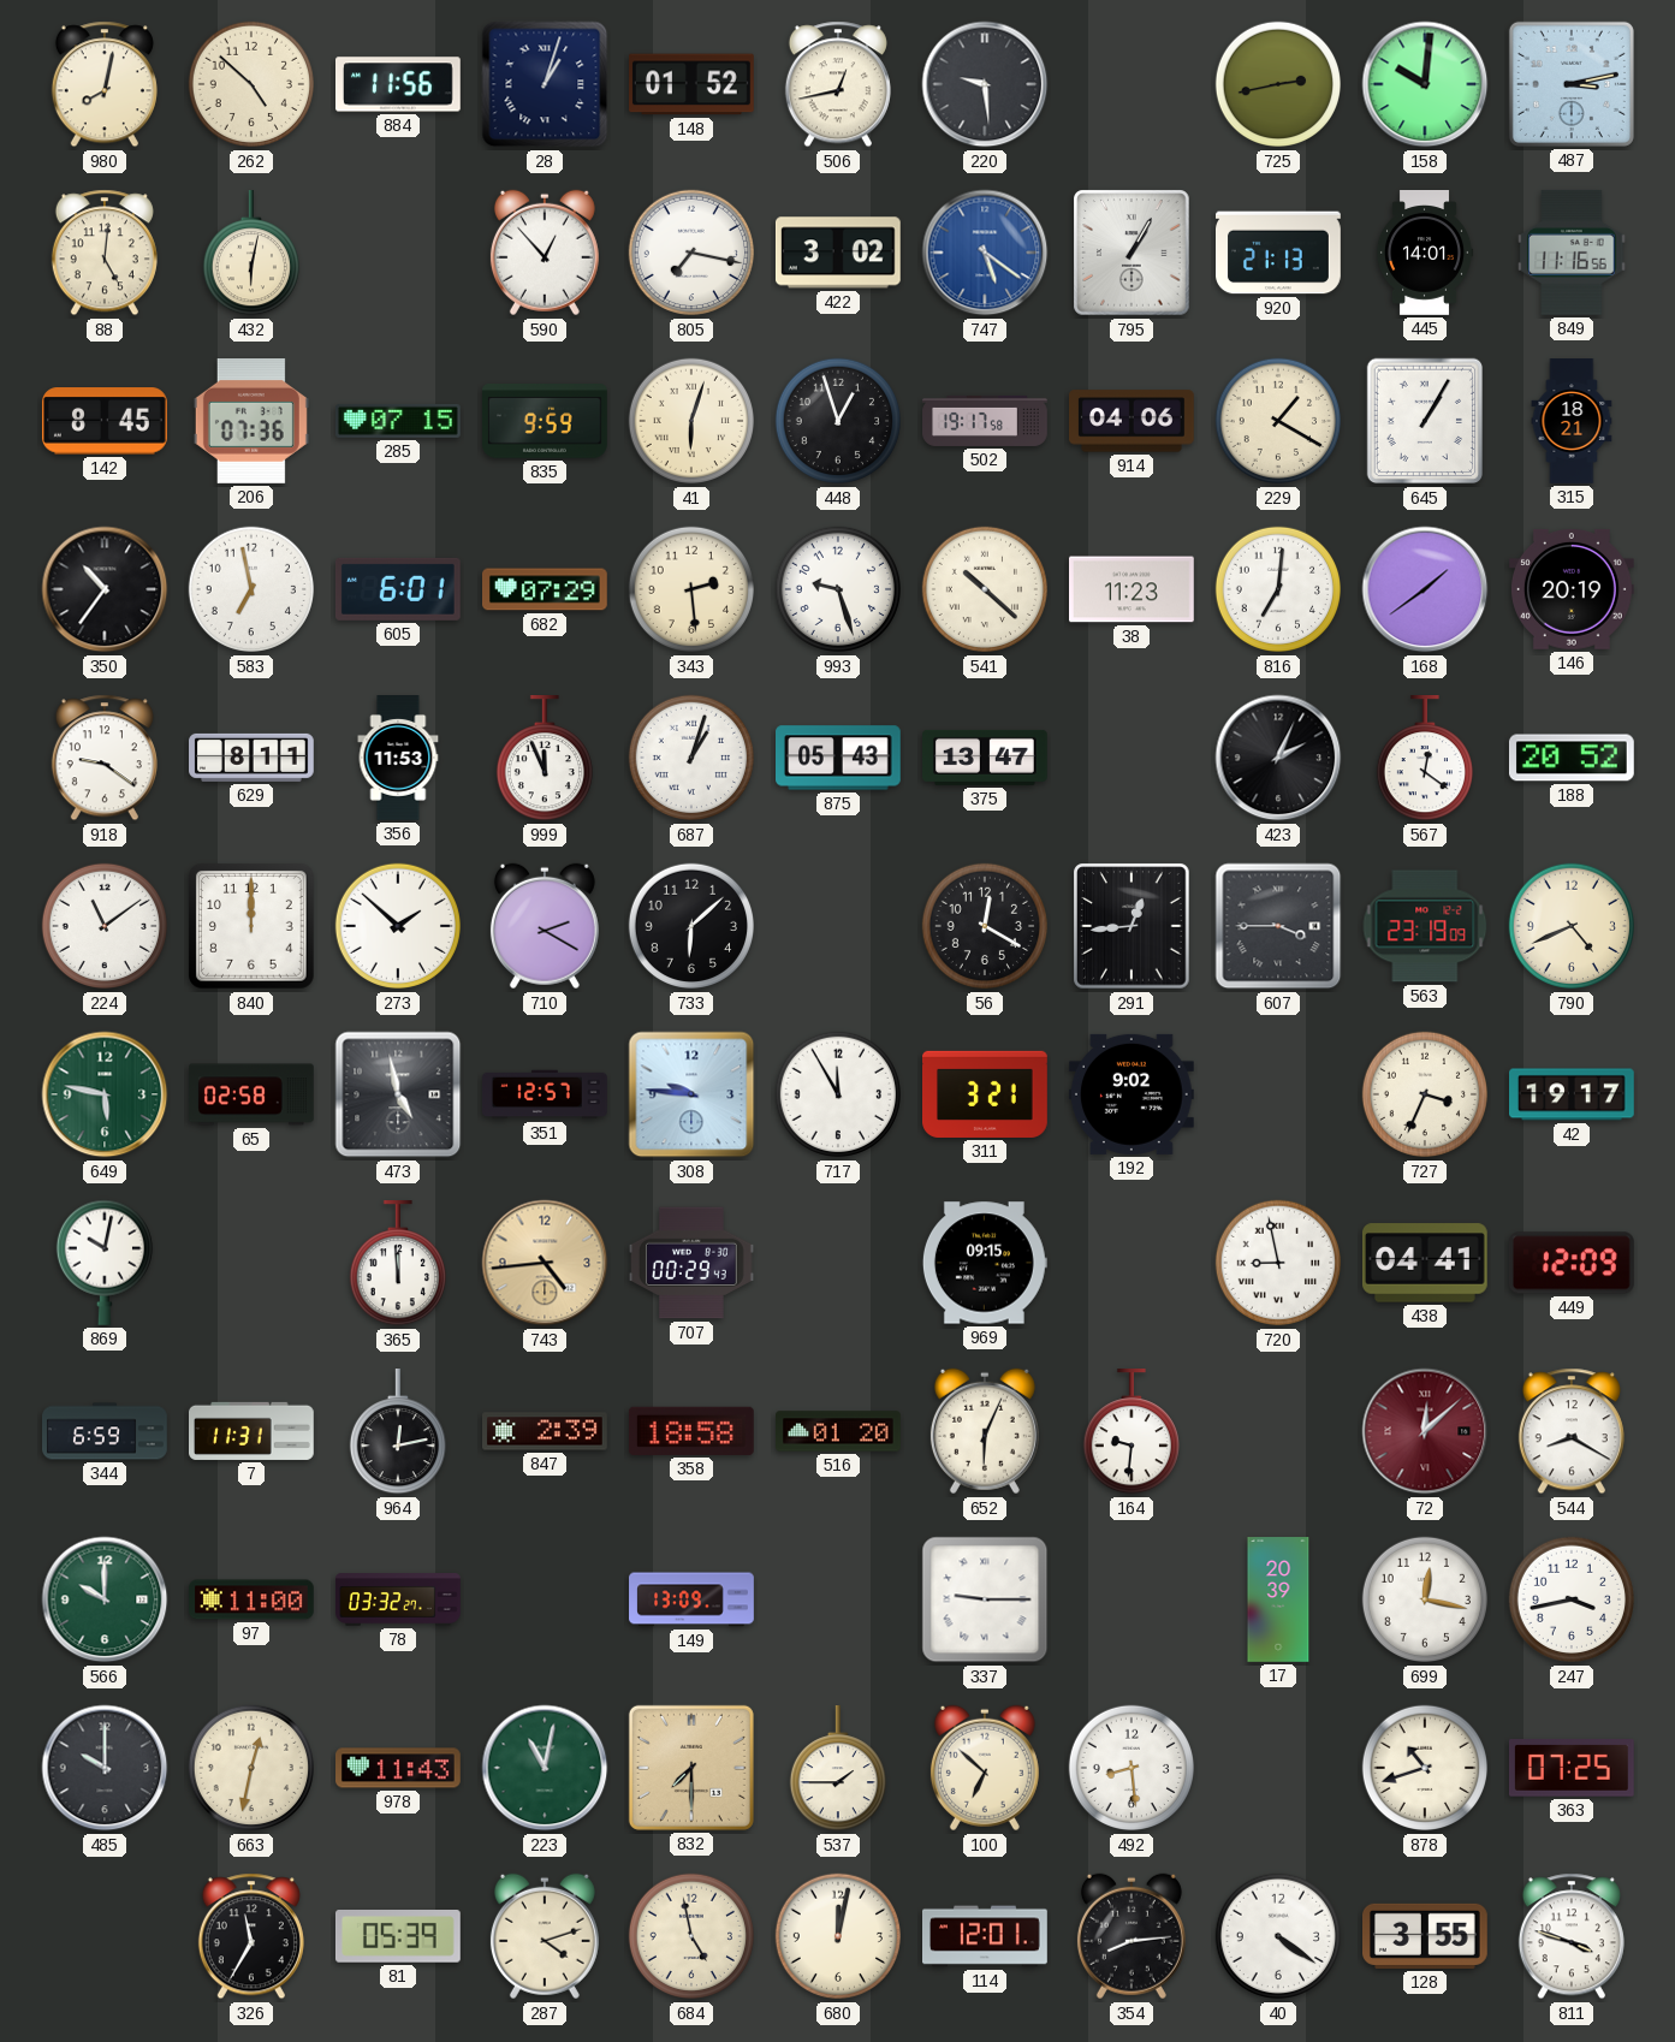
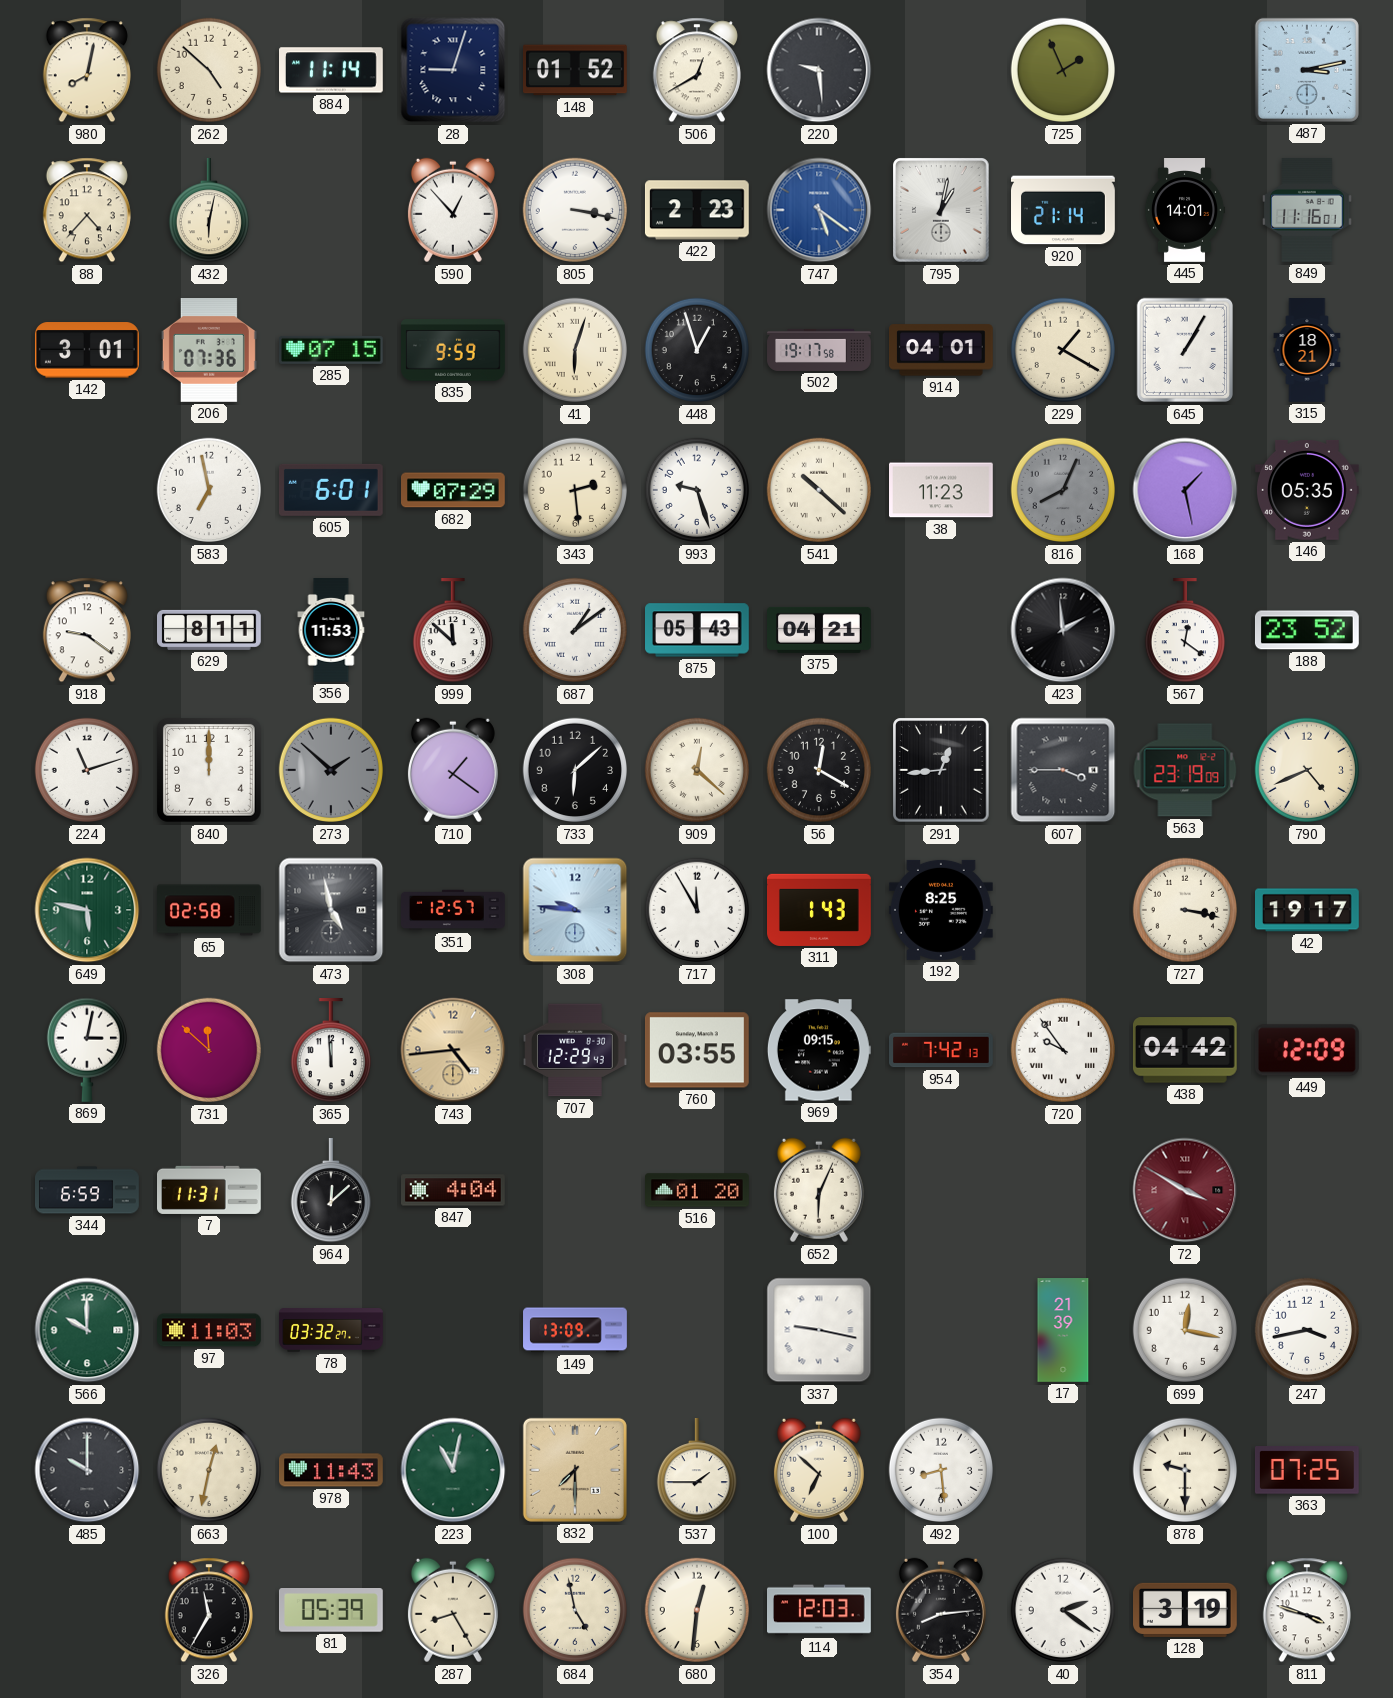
884: 11:56 -> 11:14 (332, 70)
28: 1:03 -> 9:03 (453, 70)
506: 12:43 -> 12:40 (697, 70)
725: 2:43 -> 1:56 (1063, 70)
158: 10:01 -> none (1425, 84)
88: 5:01 -> 4:37 (87, 210)
805: 7:17 -> 3:17 (575, 210)
422: 3:02 -> 2:23 (697, 210)
795: 1:05 -> 1:02 (941, 210)
920: 21:13 -> 21:14 (1064, 210)
849: 11:16:56 -> 11:16:01 (1307, 210)
142: 8:45 -> 3:01 (87, 350)
914: 04:06 -> 04:01 (942, 350)
350: 10:36 -> none (105, 589)
816: 7:01 -> 8:04 (1063, 490)
816 dial: white -> grey (1063, 490)
168: 1:39 -> 1:28 (1185, 490)
146: 20:19 -> 05:35 (1307, 490)
999: 11:56 -> 11:52 (452, 631)
687: 1:03 -> 1:09 (575, 630)
375: 13:47 -> 04:21 (820, 630)
423: 2:04 -> 1:59 (1063, 630)
188: 20:52 -> 23:52 (1307, 630)
224: 11:09 -> 11:12 (87, 770)
273 dial: white -> grey (331, 770)
710: 2:20 -> 1:21 (453, 770)
909: none -> 12:22 (697, 770)
311: 3:21 -> 1:43 (820, 910)
192: 9:02 -> 8:25 (941, 910)
727: 3:34 -> 3:17 (1185, 910)
869: 10:02 -> 3:02 (86, 1050)
731: none -> 11:52 (209, 1050)
707: 00:29 -> 12:29 (576, 1050)
760: none -> 03:55 (697, 1050)
954: none -> 7:42 (942, 1050)
720: 8:58 -> 9:54 (1063, 1050)
438: 04:41 -> 04:42 (1185, 1050)
964: 12:13 -> 12:08 (330, 1191)
847: 2:39 -> 4:04 (454, 1190)
358: 18:58 -> none (691, 1431)
164: 9:31 -> none (1130, 1432)
72: 12:08 -> 3:50 (1185, 1190)
544: 8:20 -> none (1572, 1431)
97: 11:00 -> 11:03 (210, 1330)
337: 9:15 -> 9:17 (819, 1330)
17: 20:39 -> 21:39 (1063, 1330)
878: 10:42 -> 9:30 (1185, 1470)
287: 4:12 -> 8:25 (453, 1610)
680: 12:02 -> 12:31 (697, 1610)
114: 12:01 -> 12:03 (820, 1610)
40: 4:21 -> 2:21 (1063, 1610)
128: 3:55 -> 3:19 (1186, 1610)
